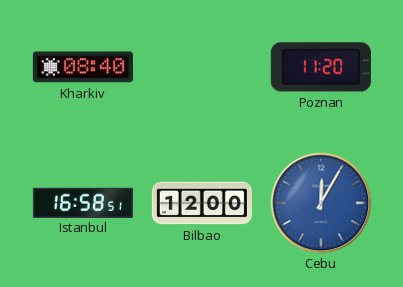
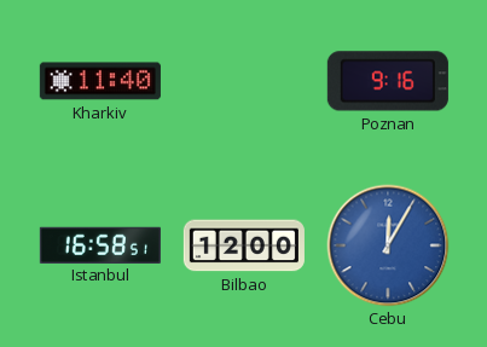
Kharkiv: 08:40 -> 11:40 (100, 81)
Poznan: 11:20 -> 9:16 (388, 81)
